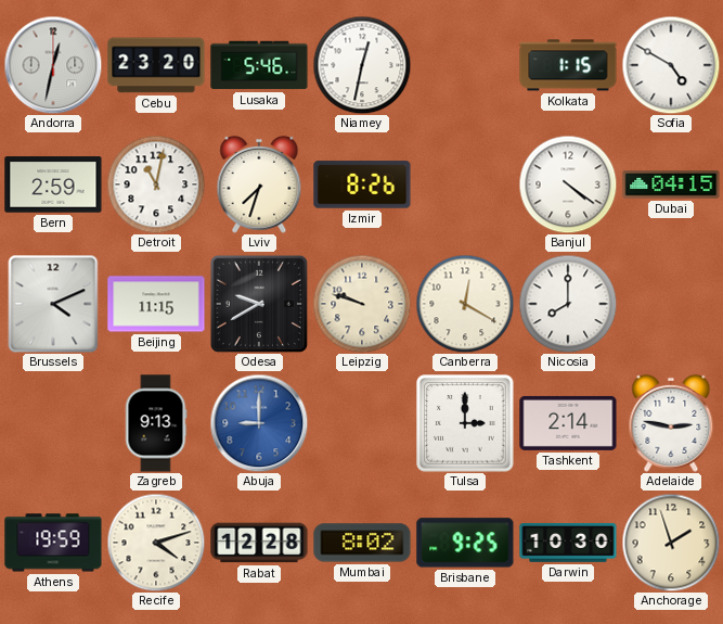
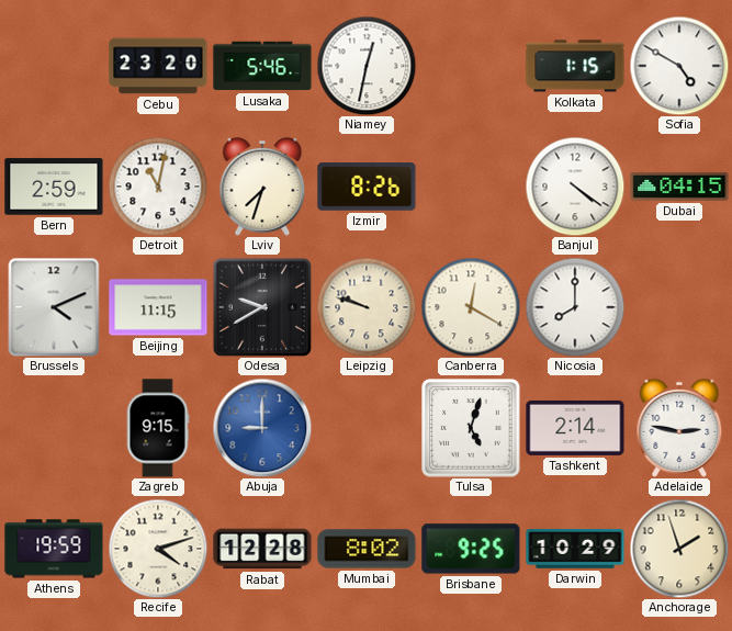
Andorra: 12:32 -> none (53, 65)
Zagreb: 9:13 -> 9:15 (158, 428)
Tulsa: 3:00 -> 5:03 (471, 428)
Darwin: 10:30 -> 10:29 (575, 549)
